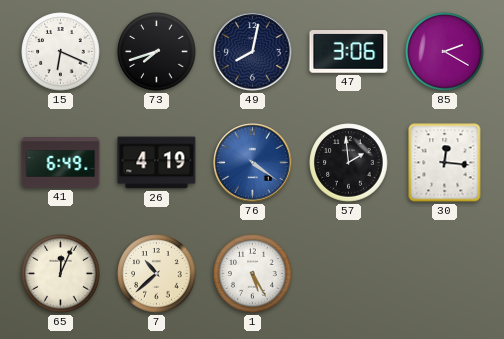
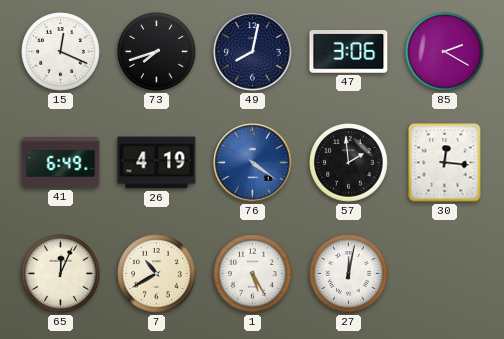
15: 6:19 -> 12:19 (61, 52)
7: 10:38 -> 10:40 (157, 274)
27: none -> 12:02 (349, 274)
